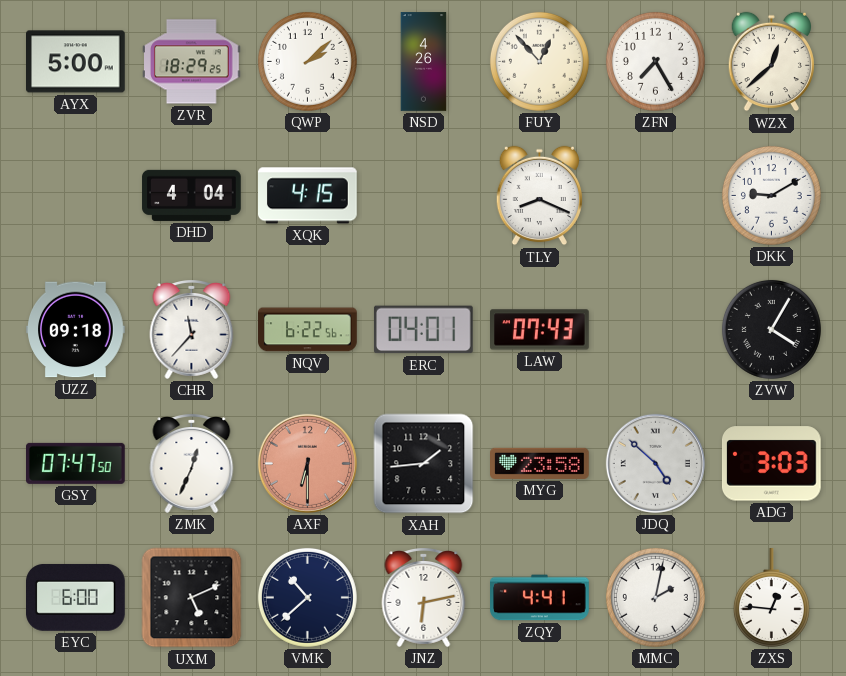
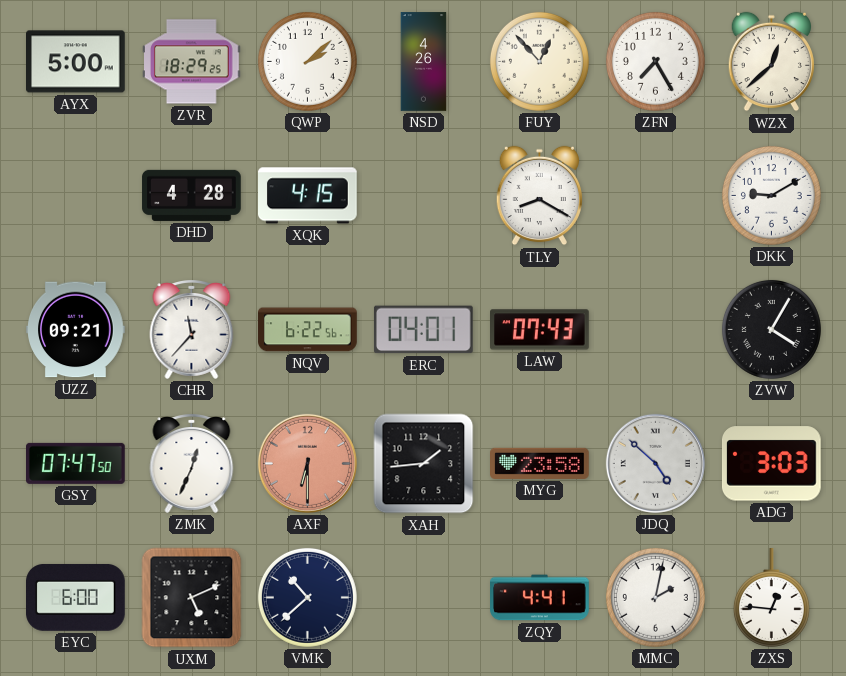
DHD: 4:04 -> 4:28 (192, 195)
TLY: 8:19 -> 8:20 (539, 196)
UZZ: 09:18 -> 09:21 (76, 330)
JNZ: 6:13 -> none (424, 598)
